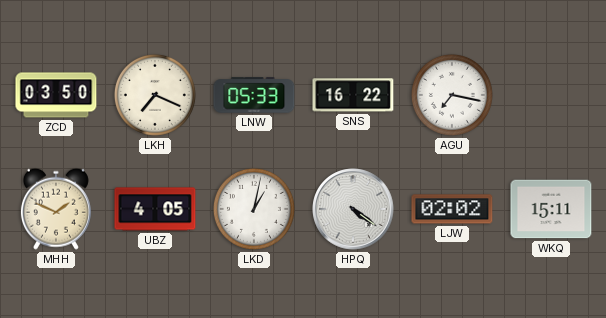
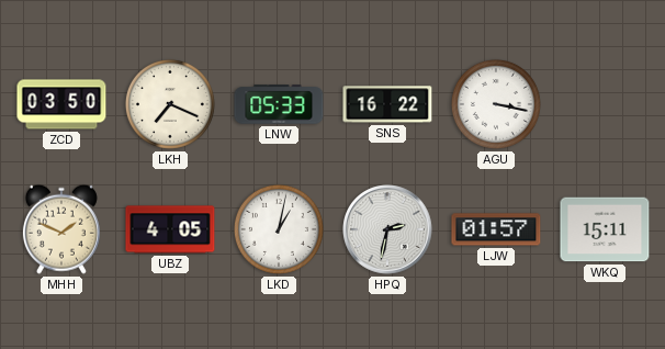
AGU: 7:17 -> 3:17 (496, 104)
HPQ: 4:21 -> 2:32 (387, 229)
LJW: 02:02 -> 01:57 (496, 229)
